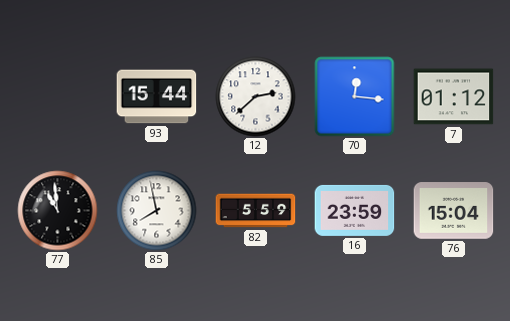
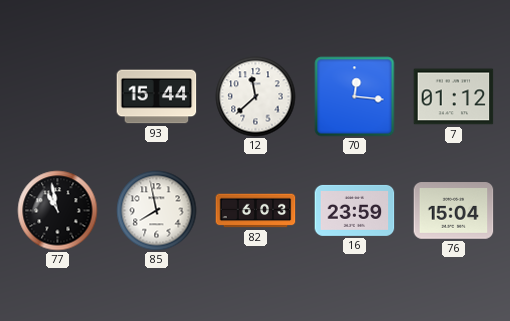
12: 2:38 -> 11:38 (256, 97)
77: 10:59 -> 10:58 (58, 211)
82: 5:59 -> 6:03 (256, 211)
